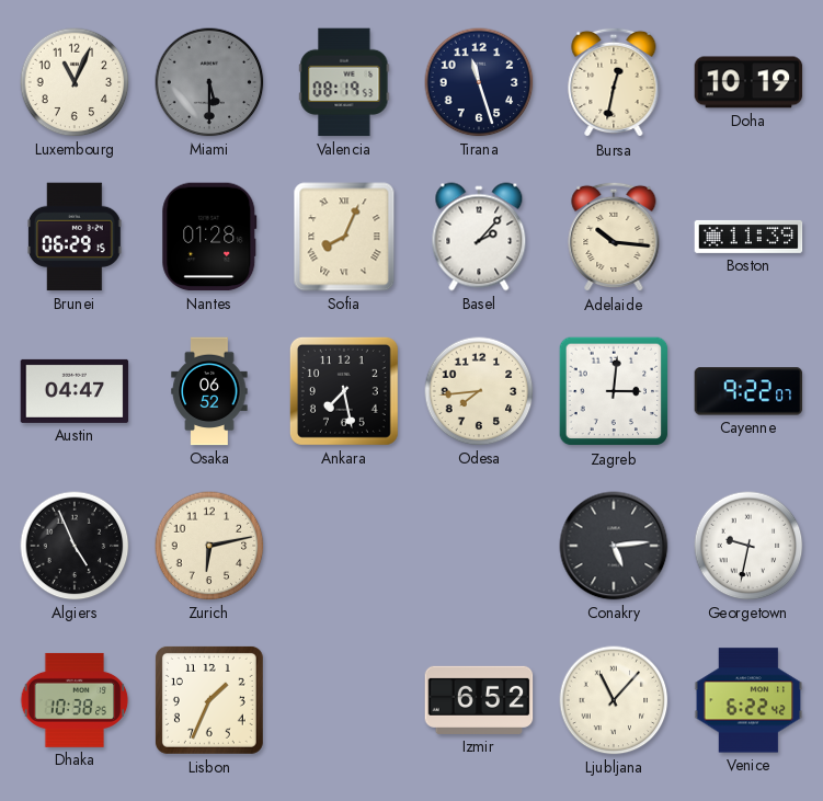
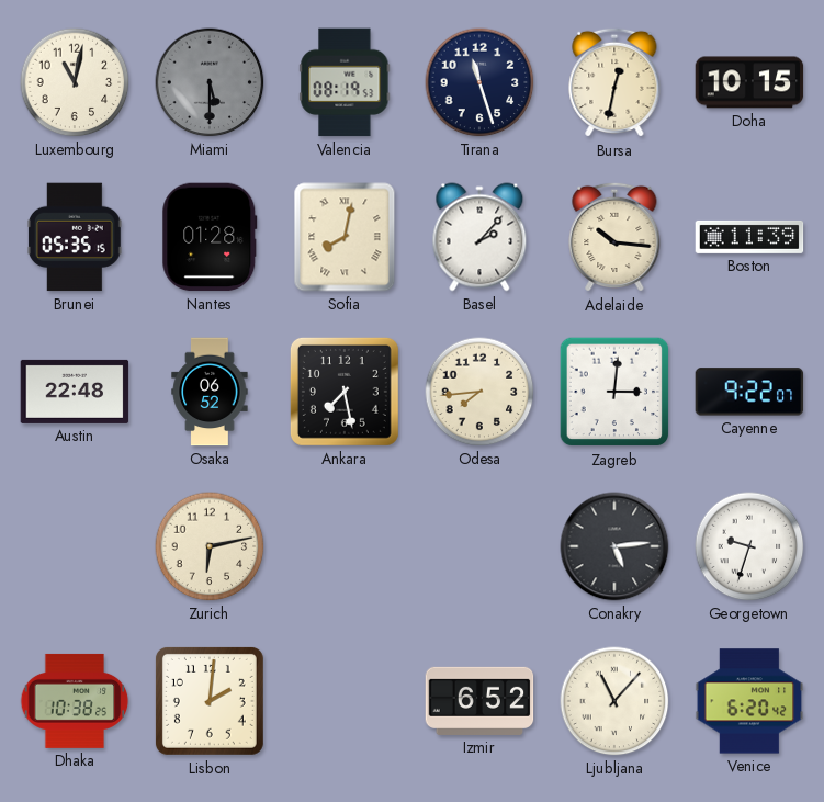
Luxembourg: 11:04 -> 11:02 (75, 82)
Doha: 10:19 -> 10:15 (749, 82)
Brunei: 06:29 -> 05:35 (76, 237)
Sofia: 8:04 -> 8:02 (345, 237)
Austin: 04:47 -> 22:48 (75, 392)
Algiers: 4:56 -> none (75, 546)
Georgetown: 9:32 -> 9:33 (749, 546)
Lisbon: 1:34 -> 2:01 (210, 701)
Venice: 6:22 -> 6:20 (749, 701)
